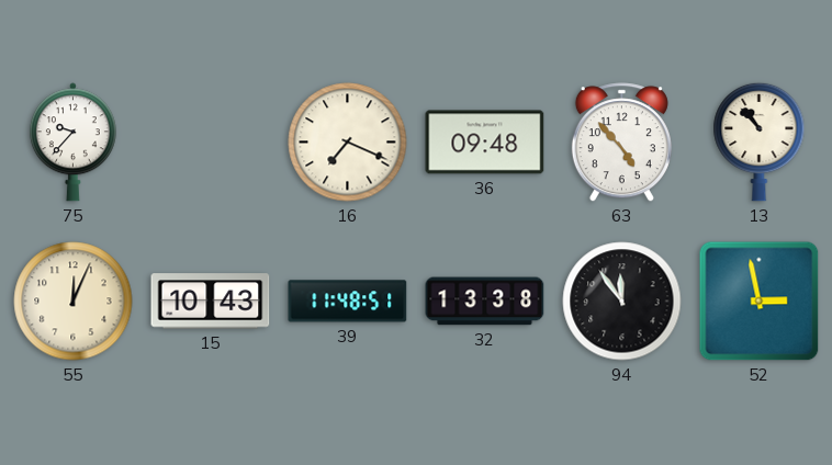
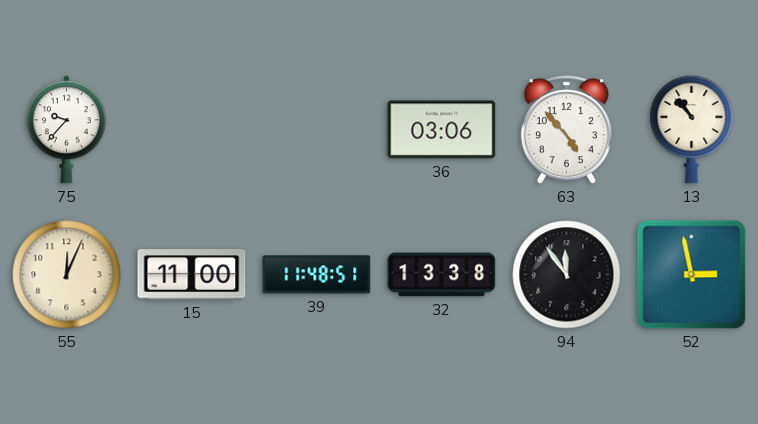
16: 7:19 -> none (348, 143)
36: 09:48 -> 03:06 (442, 130)
15: 10:43 -> 11:00 (192, 275)
